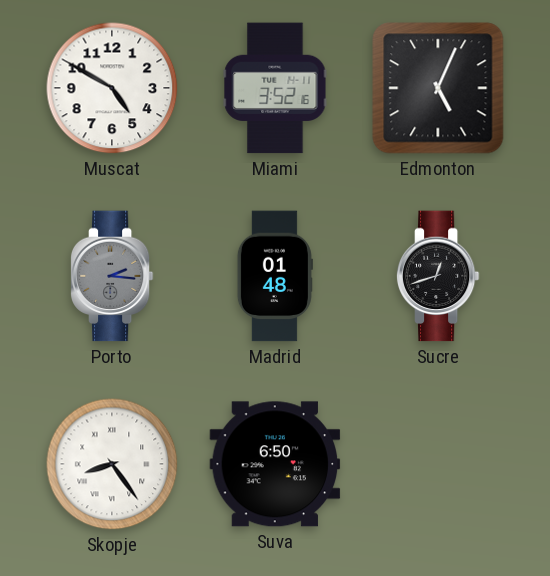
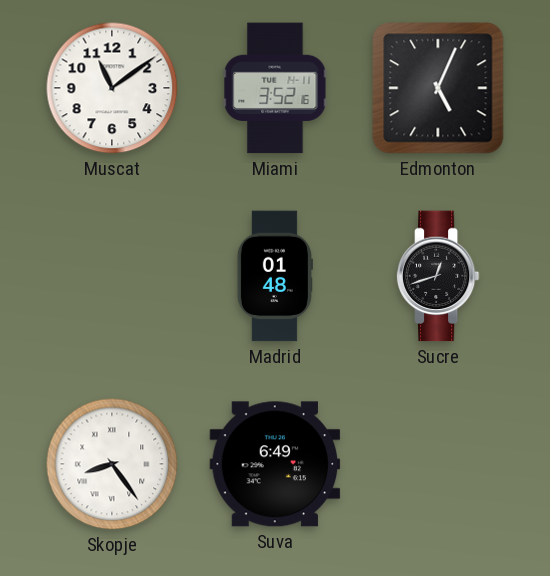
Muscat: 4:50 -> 11:09 (112, 88)
Porto: 2:16 -> none (112, 276)
Suva: 6:50 -> 6:49 (275, 464)
